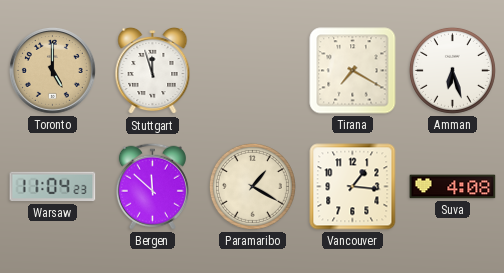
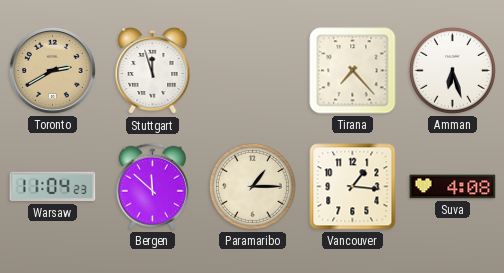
Toronto: 5:00 -> 2:40 (52, 70)
Tirana: 7:20 -> 7:23 (353, 71)
Paramaribo: 1:20 -> 1:15 (252, 186)
